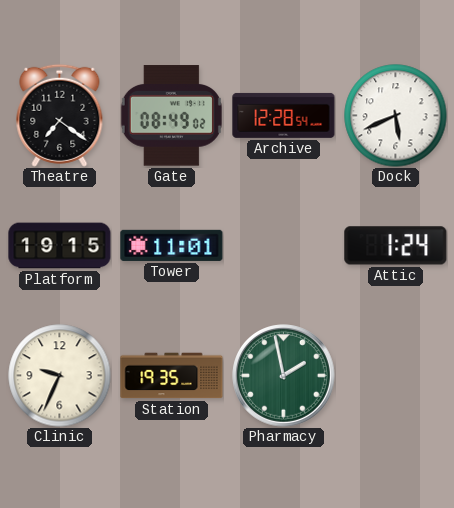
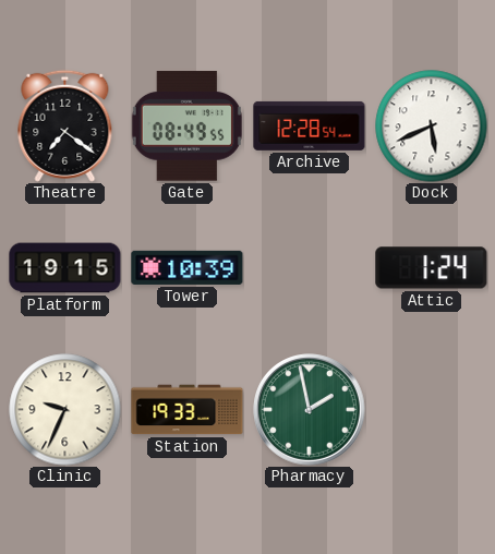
Gate: 08:49:02 -> 08:49:55 (186, 127)
Tower: 11:01 -> 10:39 (188, 267)
Station: 19:35 -> 19:33 (188, 410)
